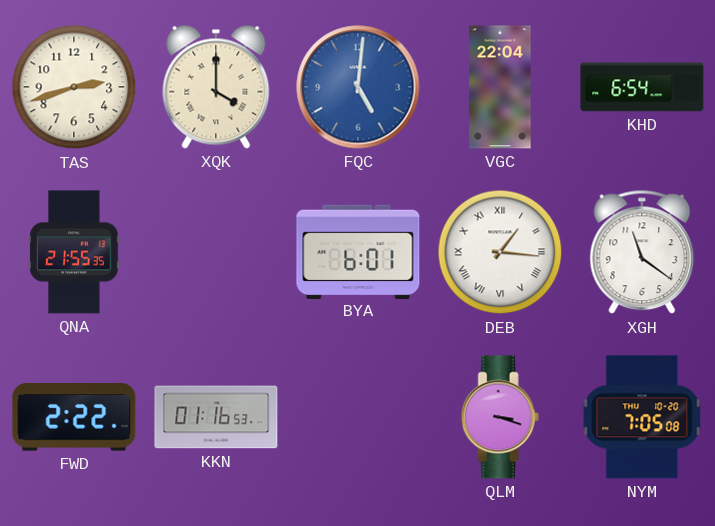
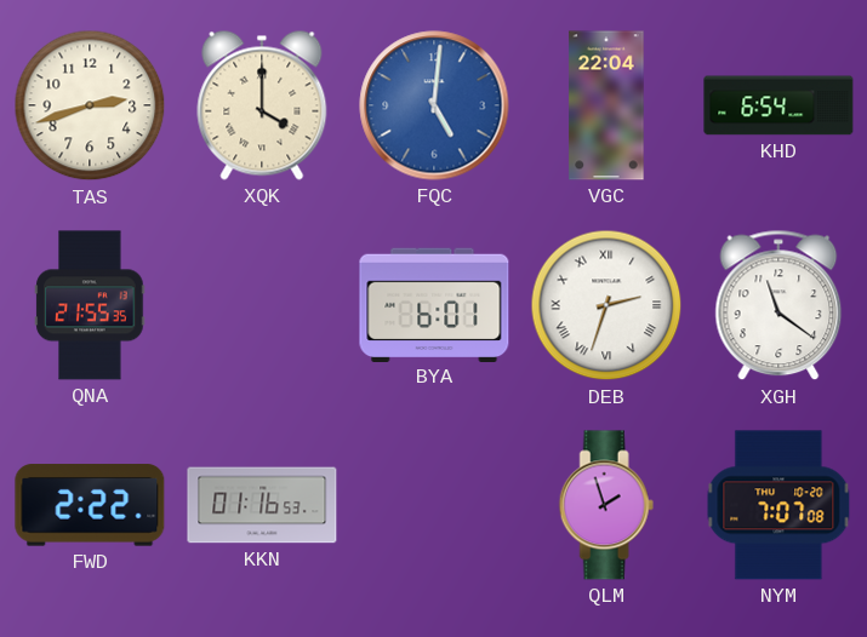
DEB: 1:16 -> 2:33 (606, 305)
QLM: 3:18 -> 1:57 (606, 505)
NYM: 7:05 -> 7:07 (778, 505)
